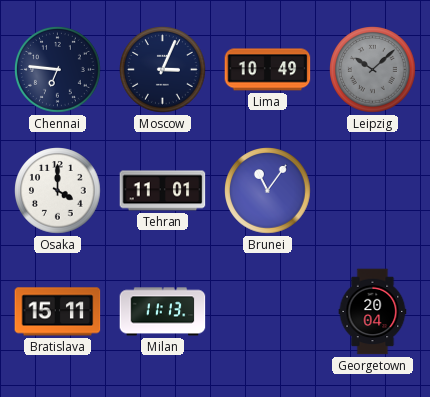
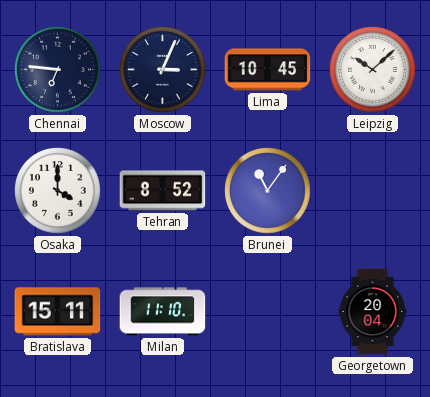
Lima: 10:49 -> 10:45 (268, 70)
Leipzig dial: grey -> white (373, 70)
Tehran: 11:01 -> 8:52 (163, 191)
Milan: 11:13 -> 11:10 (163, 312)
